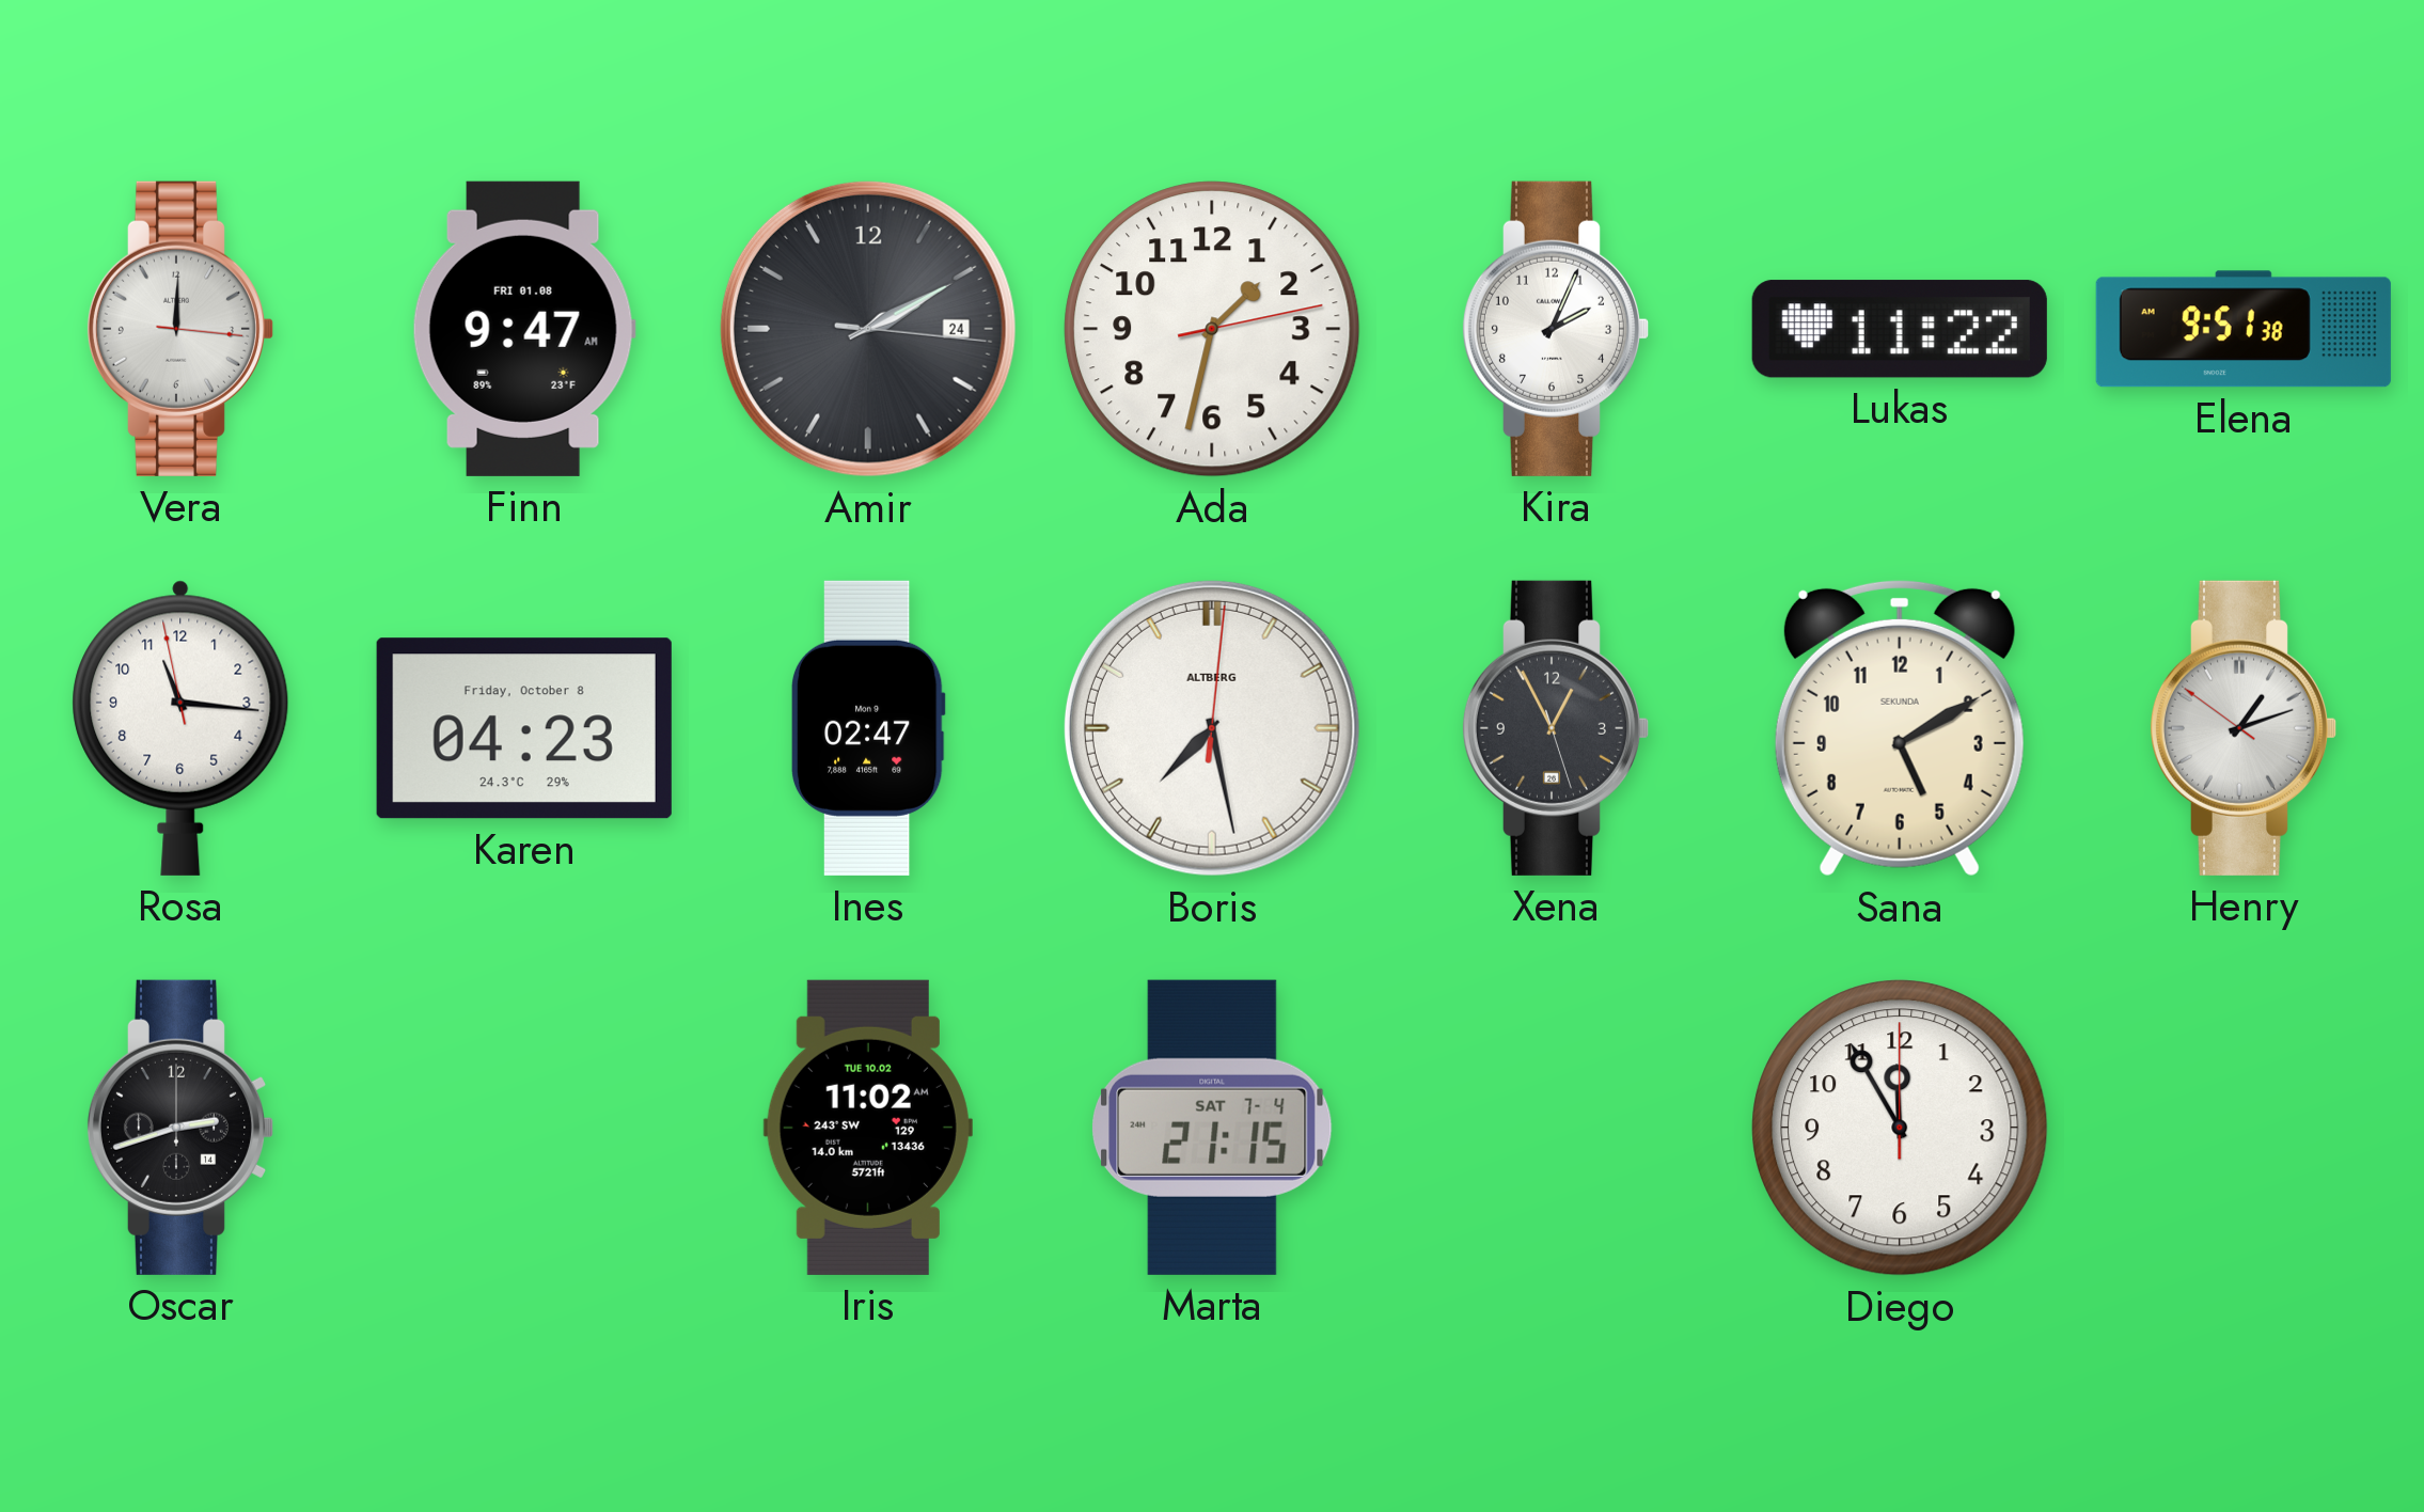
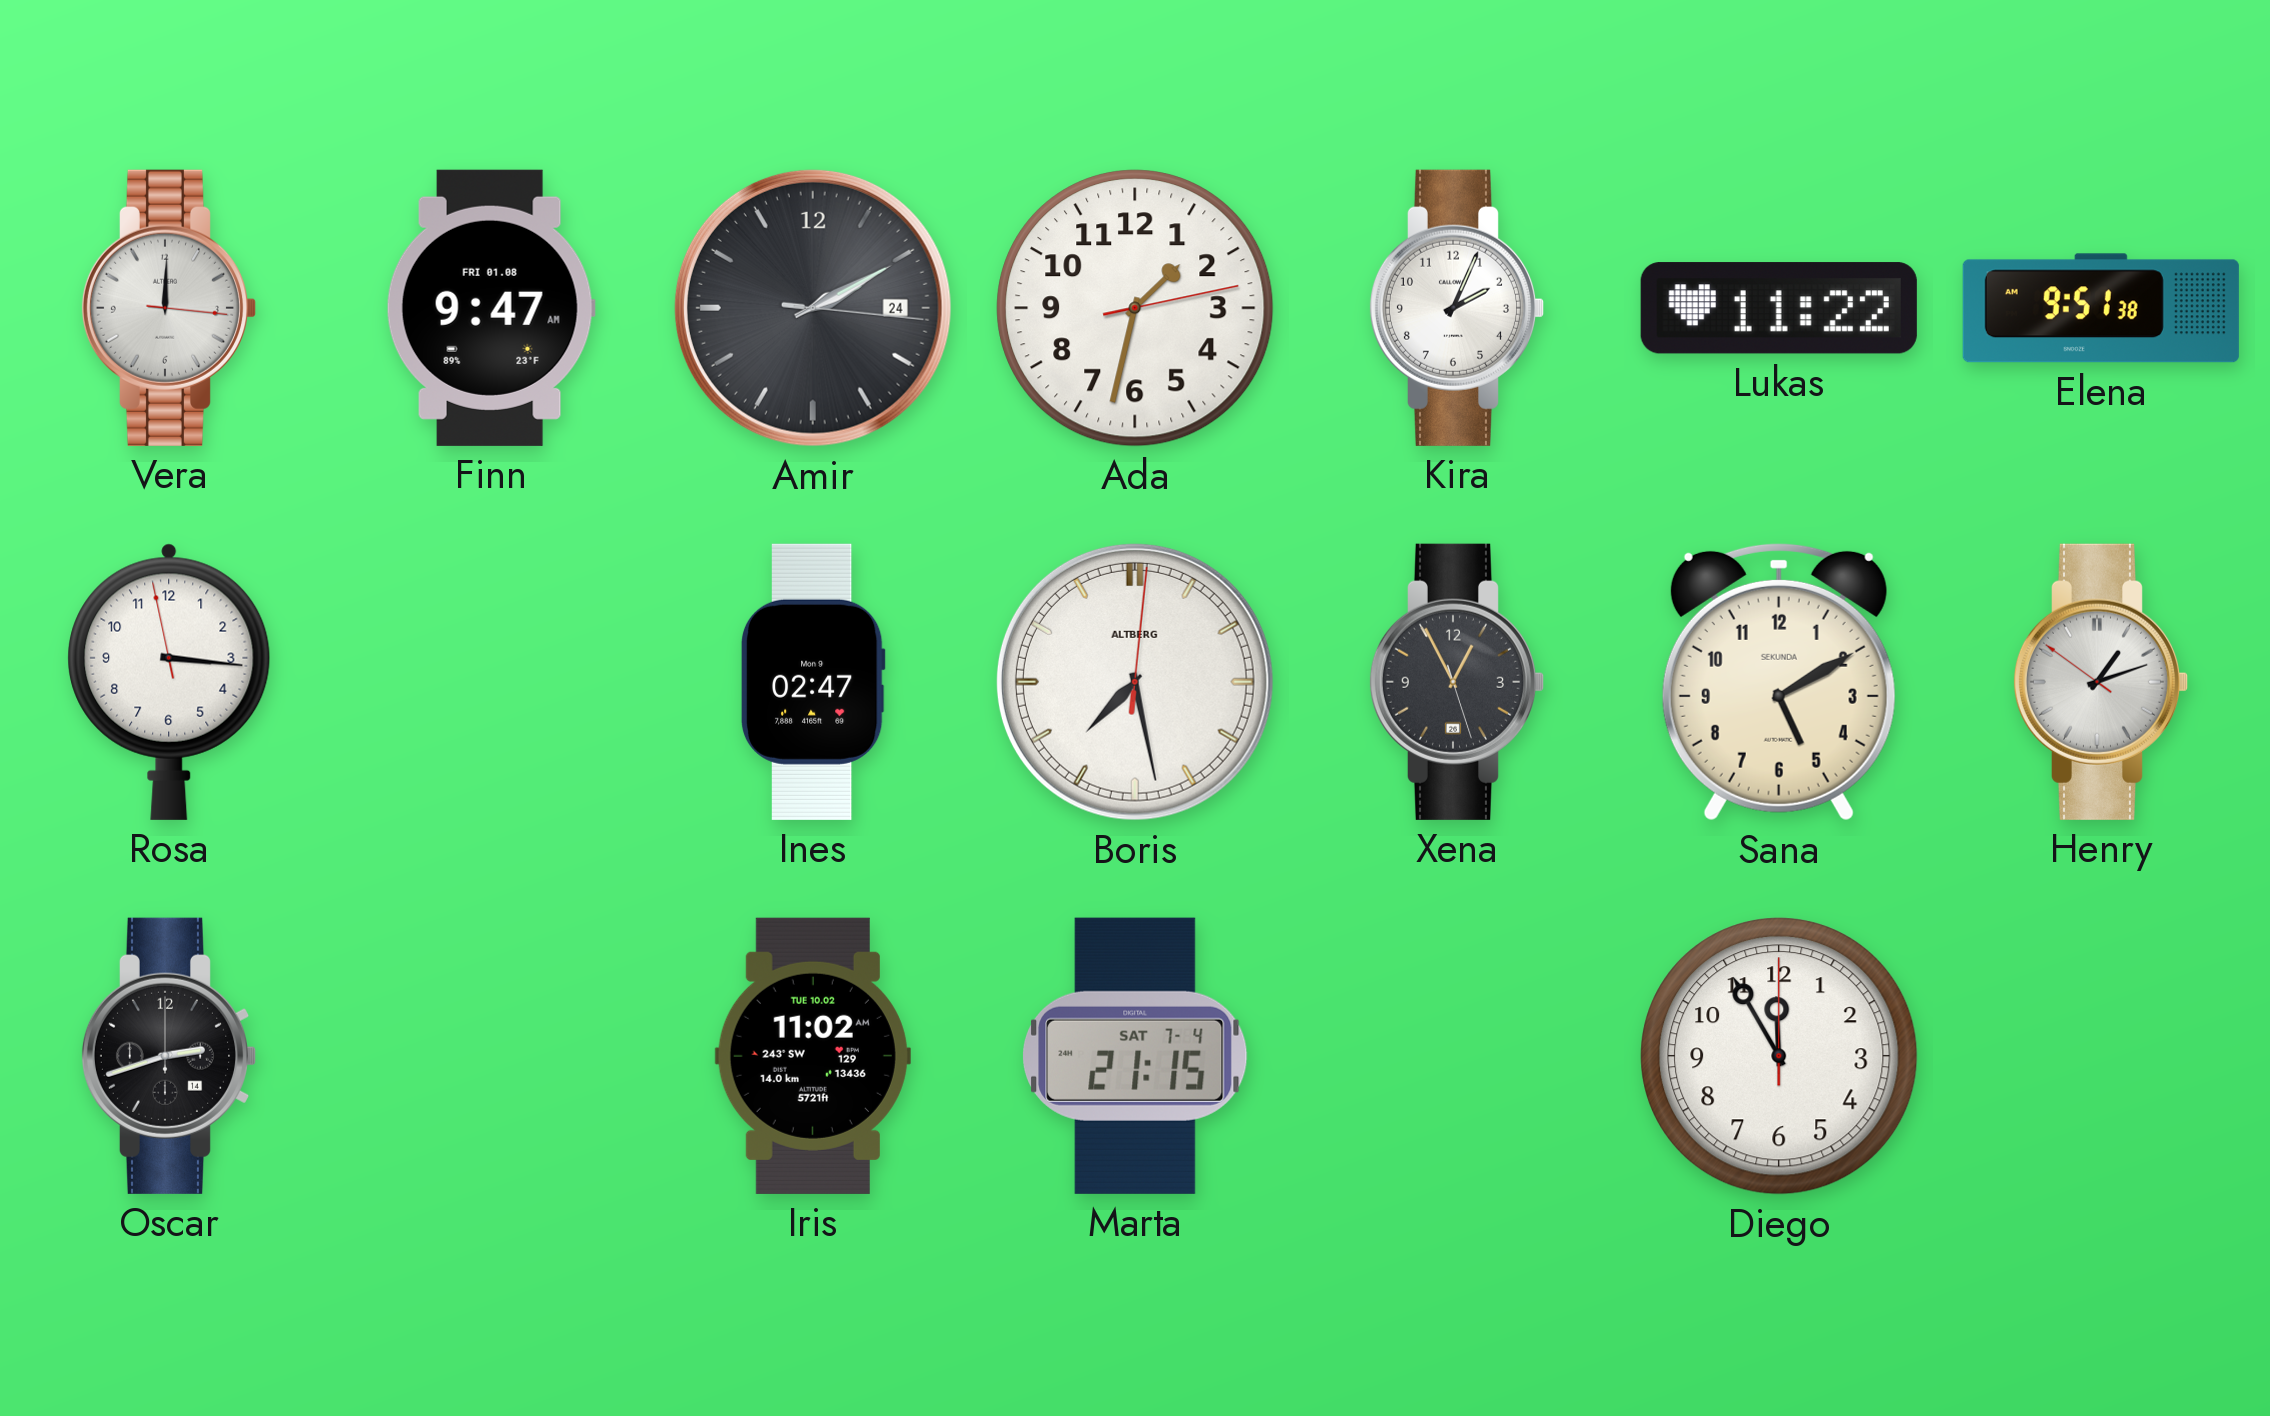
Rosa: 11:15 -> 3:15 (169, 682)
Karen: 04:23 -> none (524, 728)
